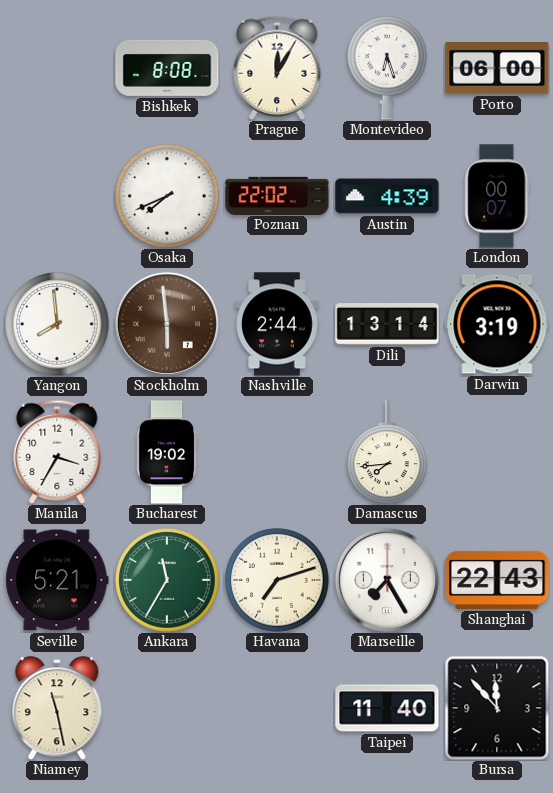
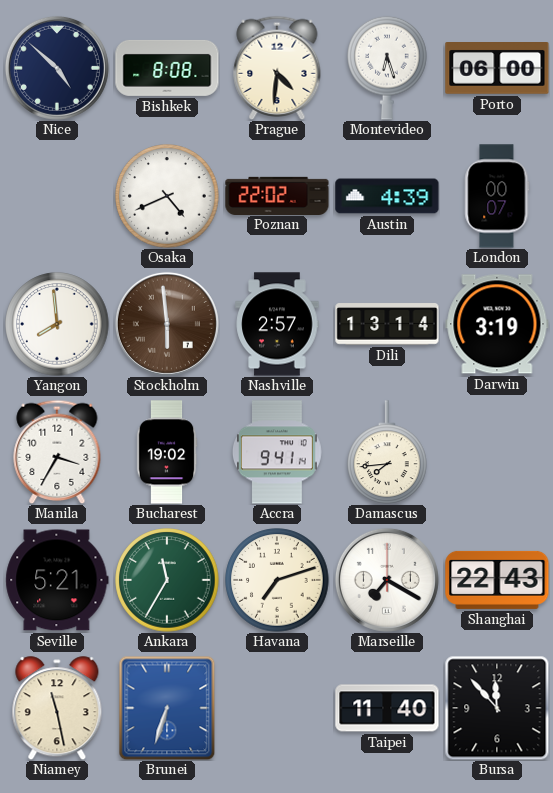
Nice: none -> 4:52 (57, 68)
Prague: 12:05 -> 4:31 (277, 67)
Osaka: 7:41 -> 4:41 (167, 196)
Nashville: 2:44 -> 2:57 (277, 324)
Accra: none -> 9:41 (277, 452)
Marseille: 7:25 -> 7:20 (387, 580)
Brunei: none -> 6:33 (167, 708)
